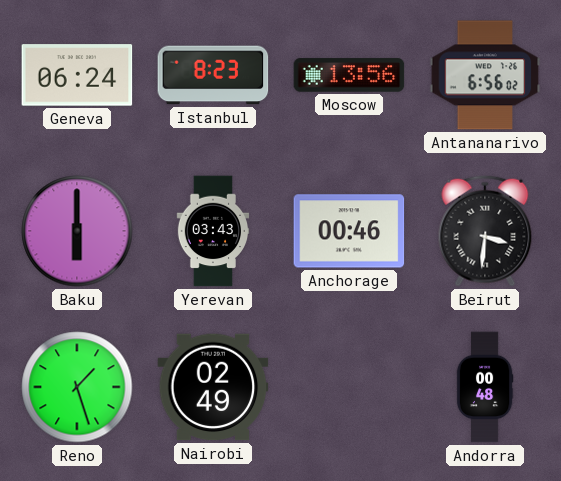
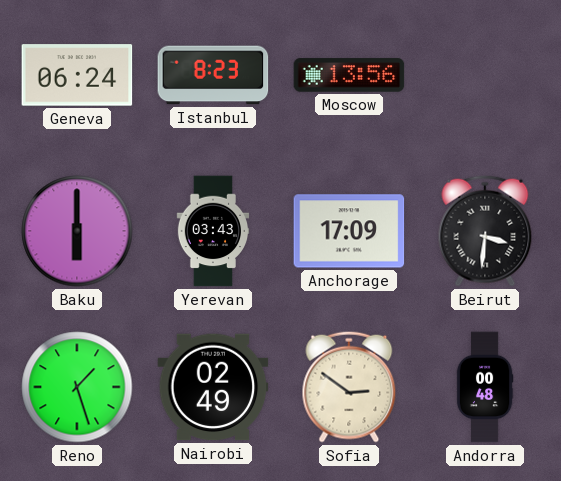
Antananarivo: 6:56 -> none (485, 75)
Anchorage: 00:46 -> 17:09 (349, 231)
Sofia: none -> 2:51 (349, 387)
